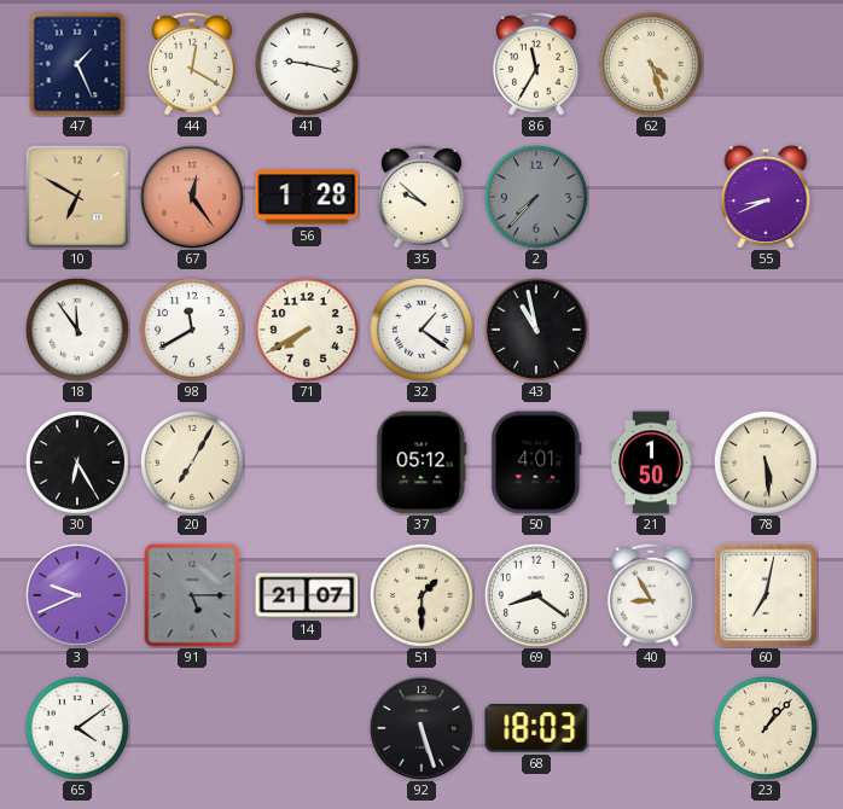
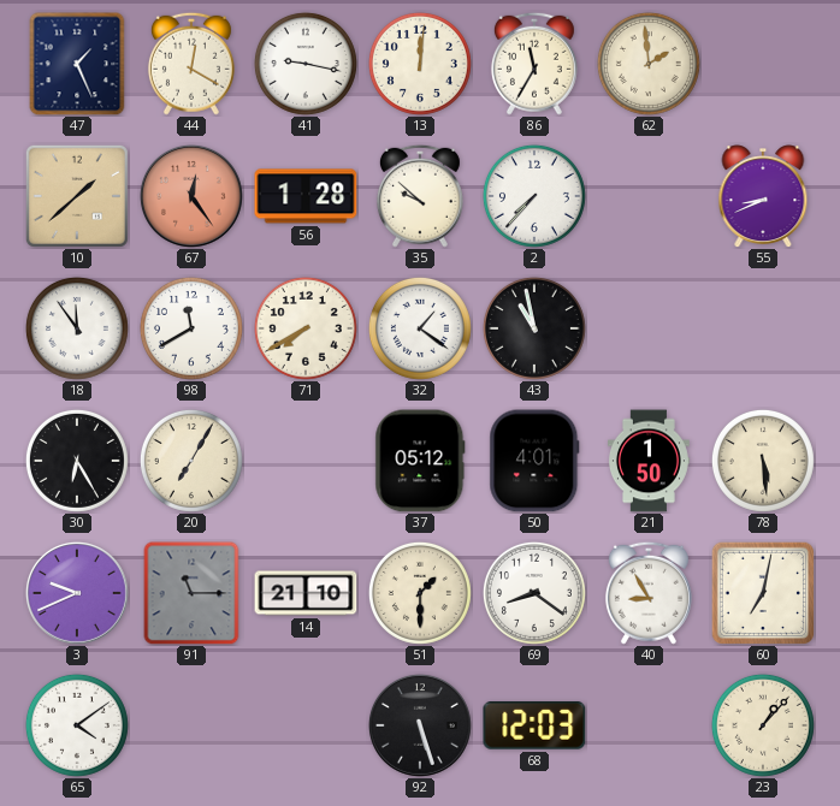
13: none -> 12:01 (420, 64)
62: 4:27 -> 1:59 (649, 64)
10: 6:50 -> 1:38 (77, 196)
2 dial: grey -> white (534, 196)
91: 5:15 -> 11:15 (191, 593)
14: 21:07 -> 21:10 (306, 593)
68: 18:03 -> 12:03 (534, 725)
